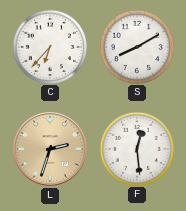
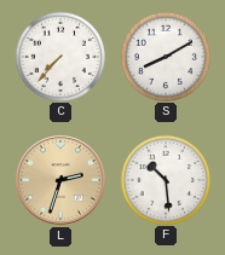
C: 6:37 -> 7:37 (59, 56)
F: 12:29 -> 10:29 (165, 179)
